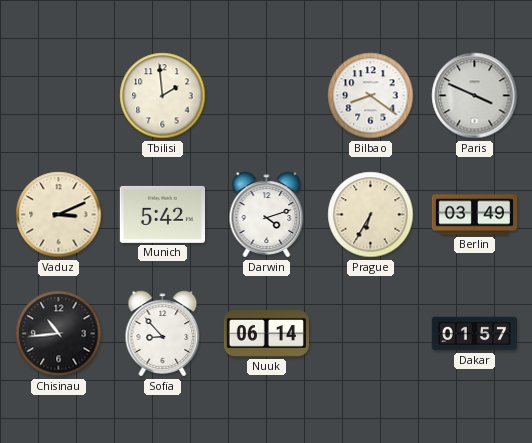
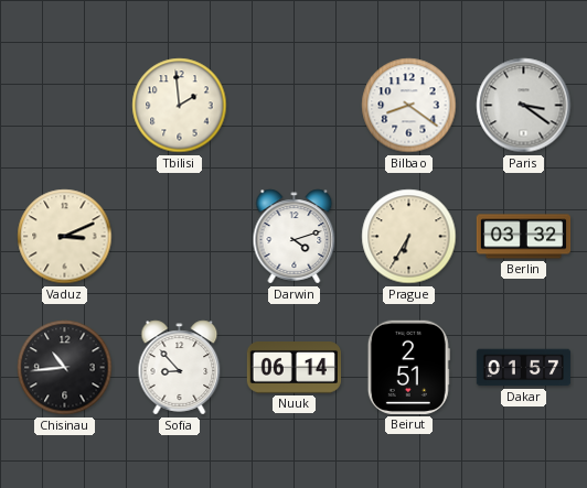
Paris: 3:49 -> 3:21 (524, 106)
Munich: 5:42 -> none (162, 214)
Berlin: 03:49 -> 03:32 (524, 237)
Beirut: none -> 2:51 (408, 367)
